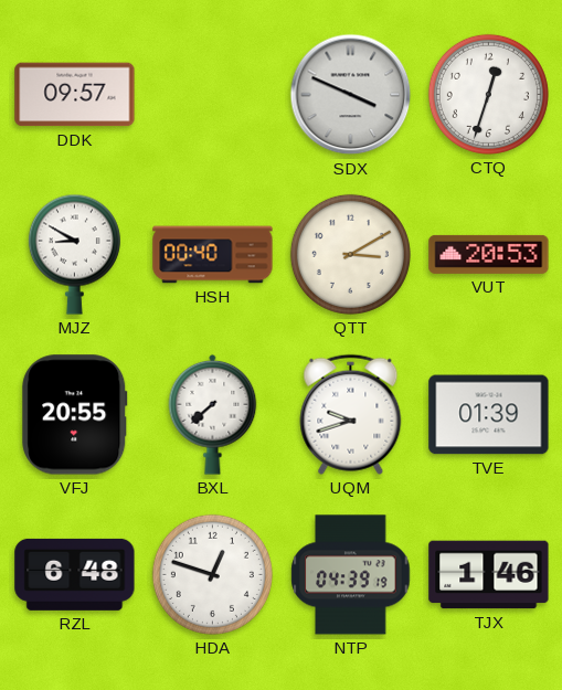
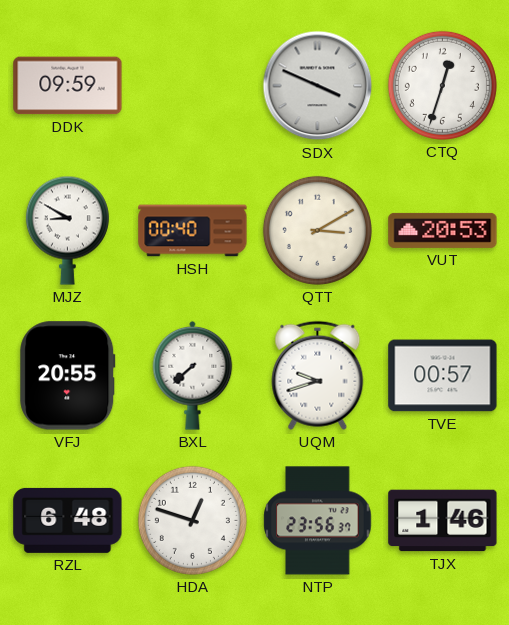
DDK: 09:57 -> 09:59 (68, 86)
TVE: 01:39 -> 00:57 (443, 376)
NTP: 04:39 -> 23:56 (318, 521)
